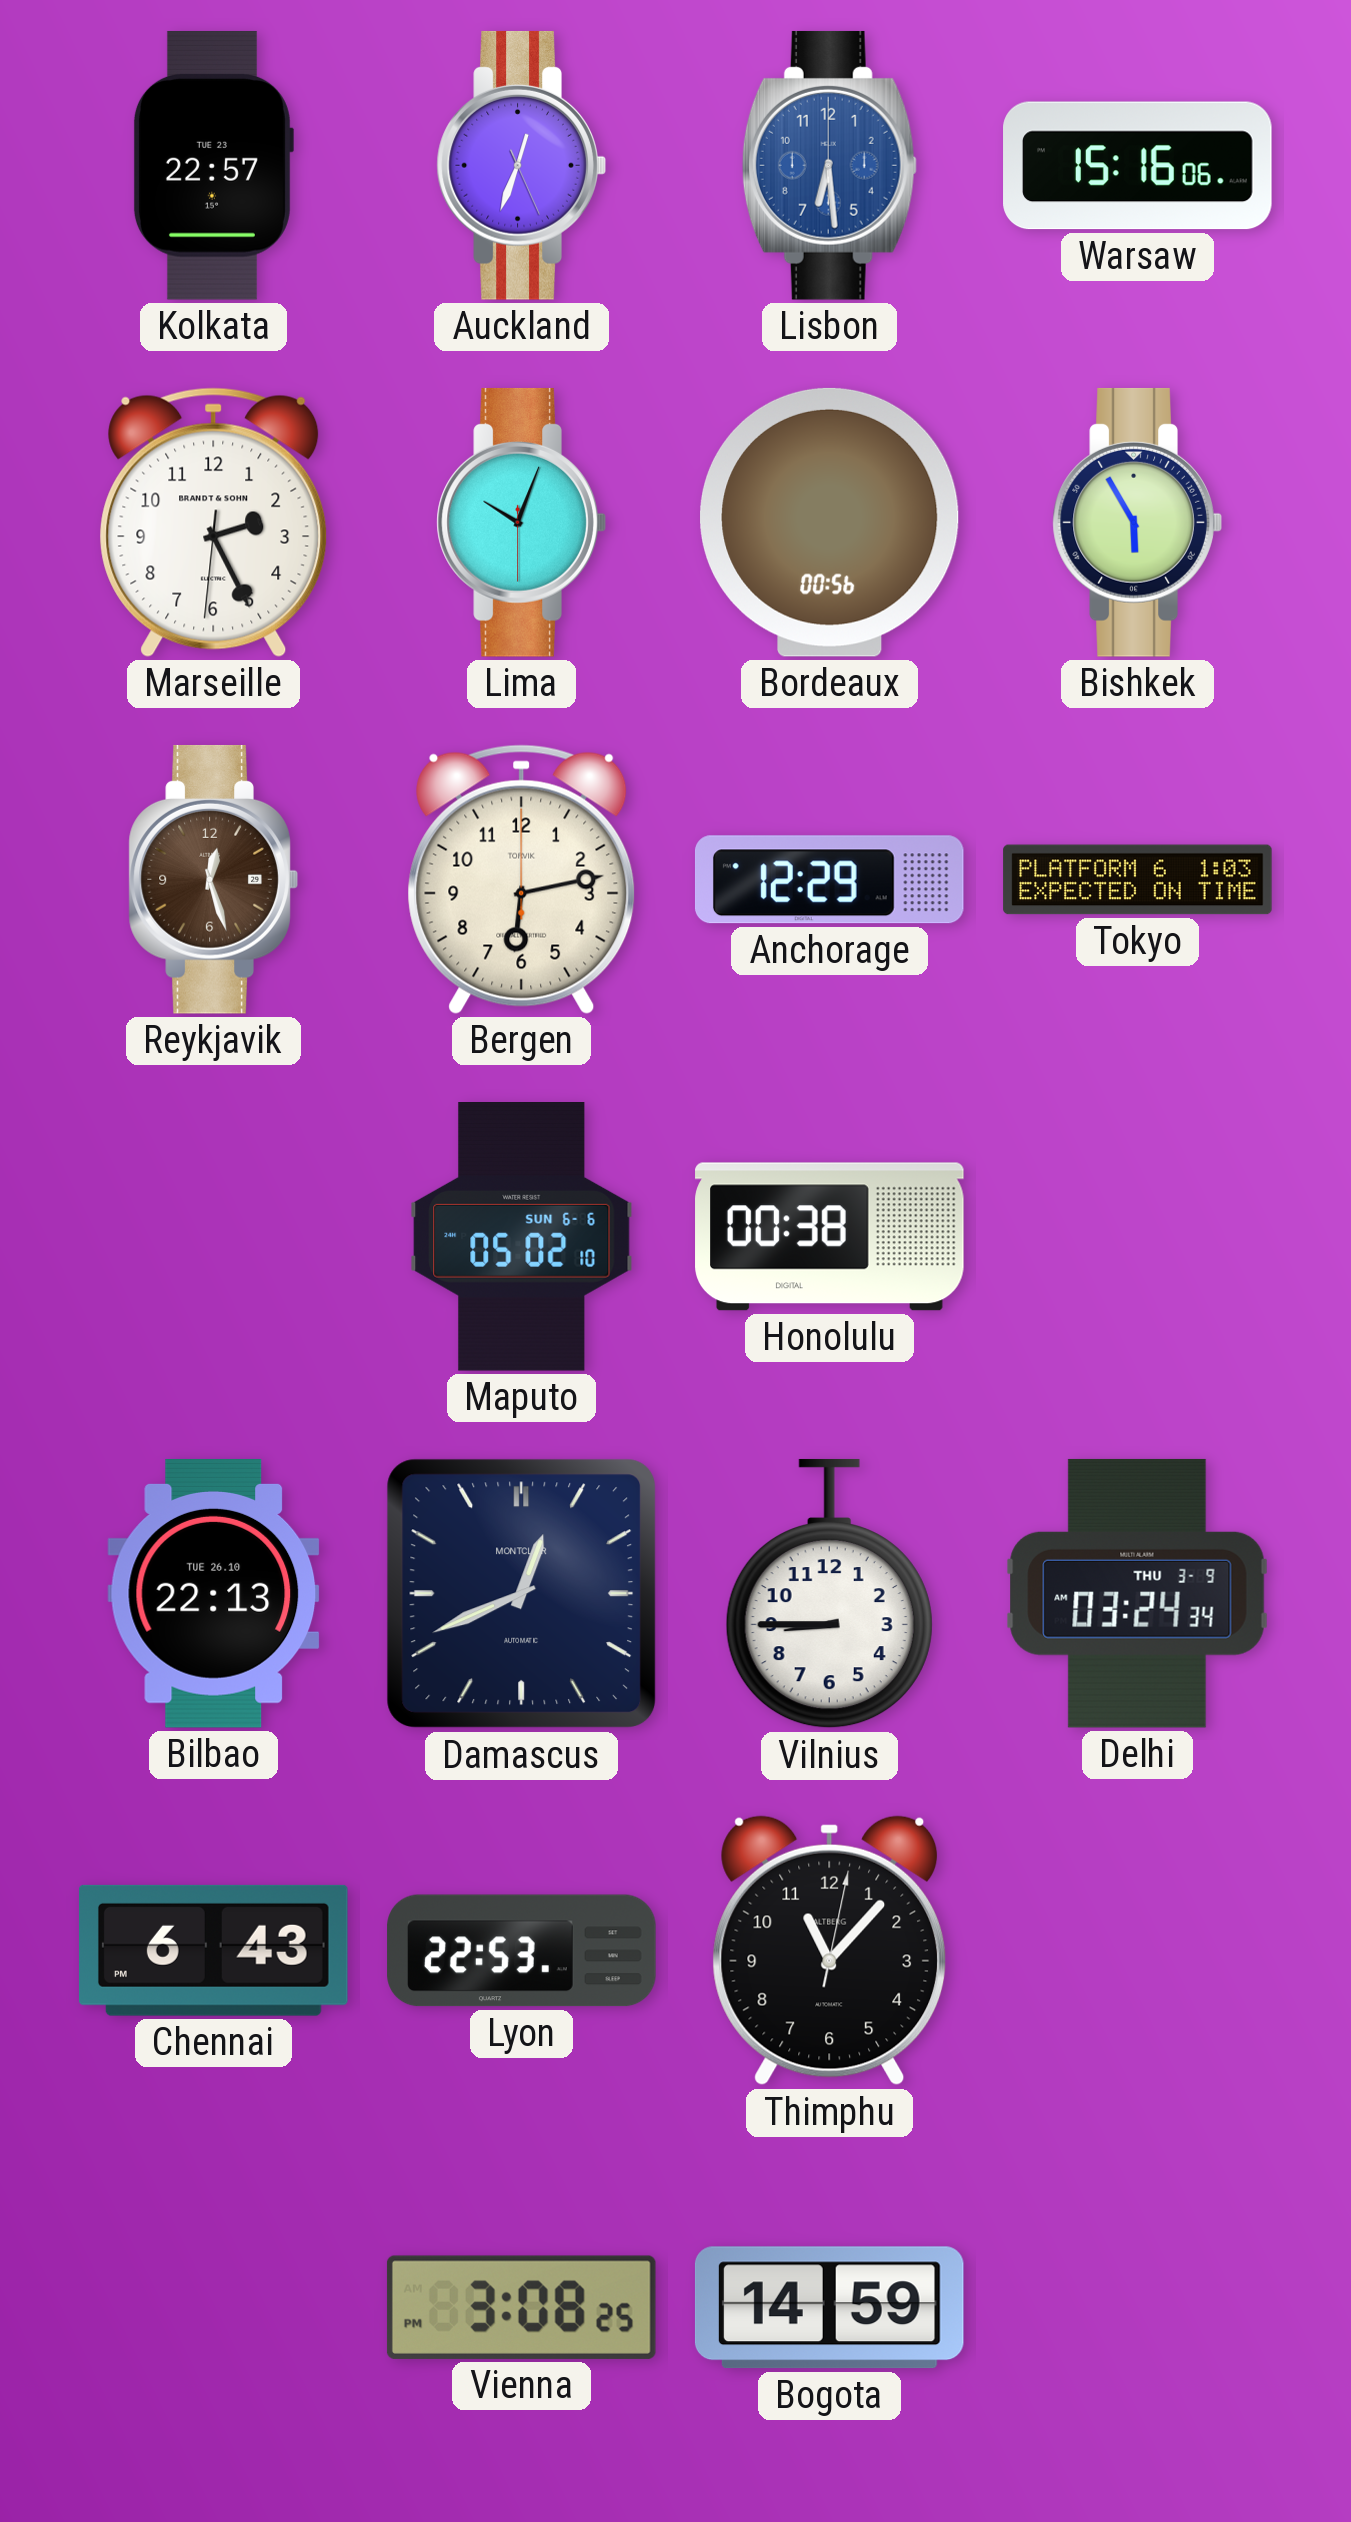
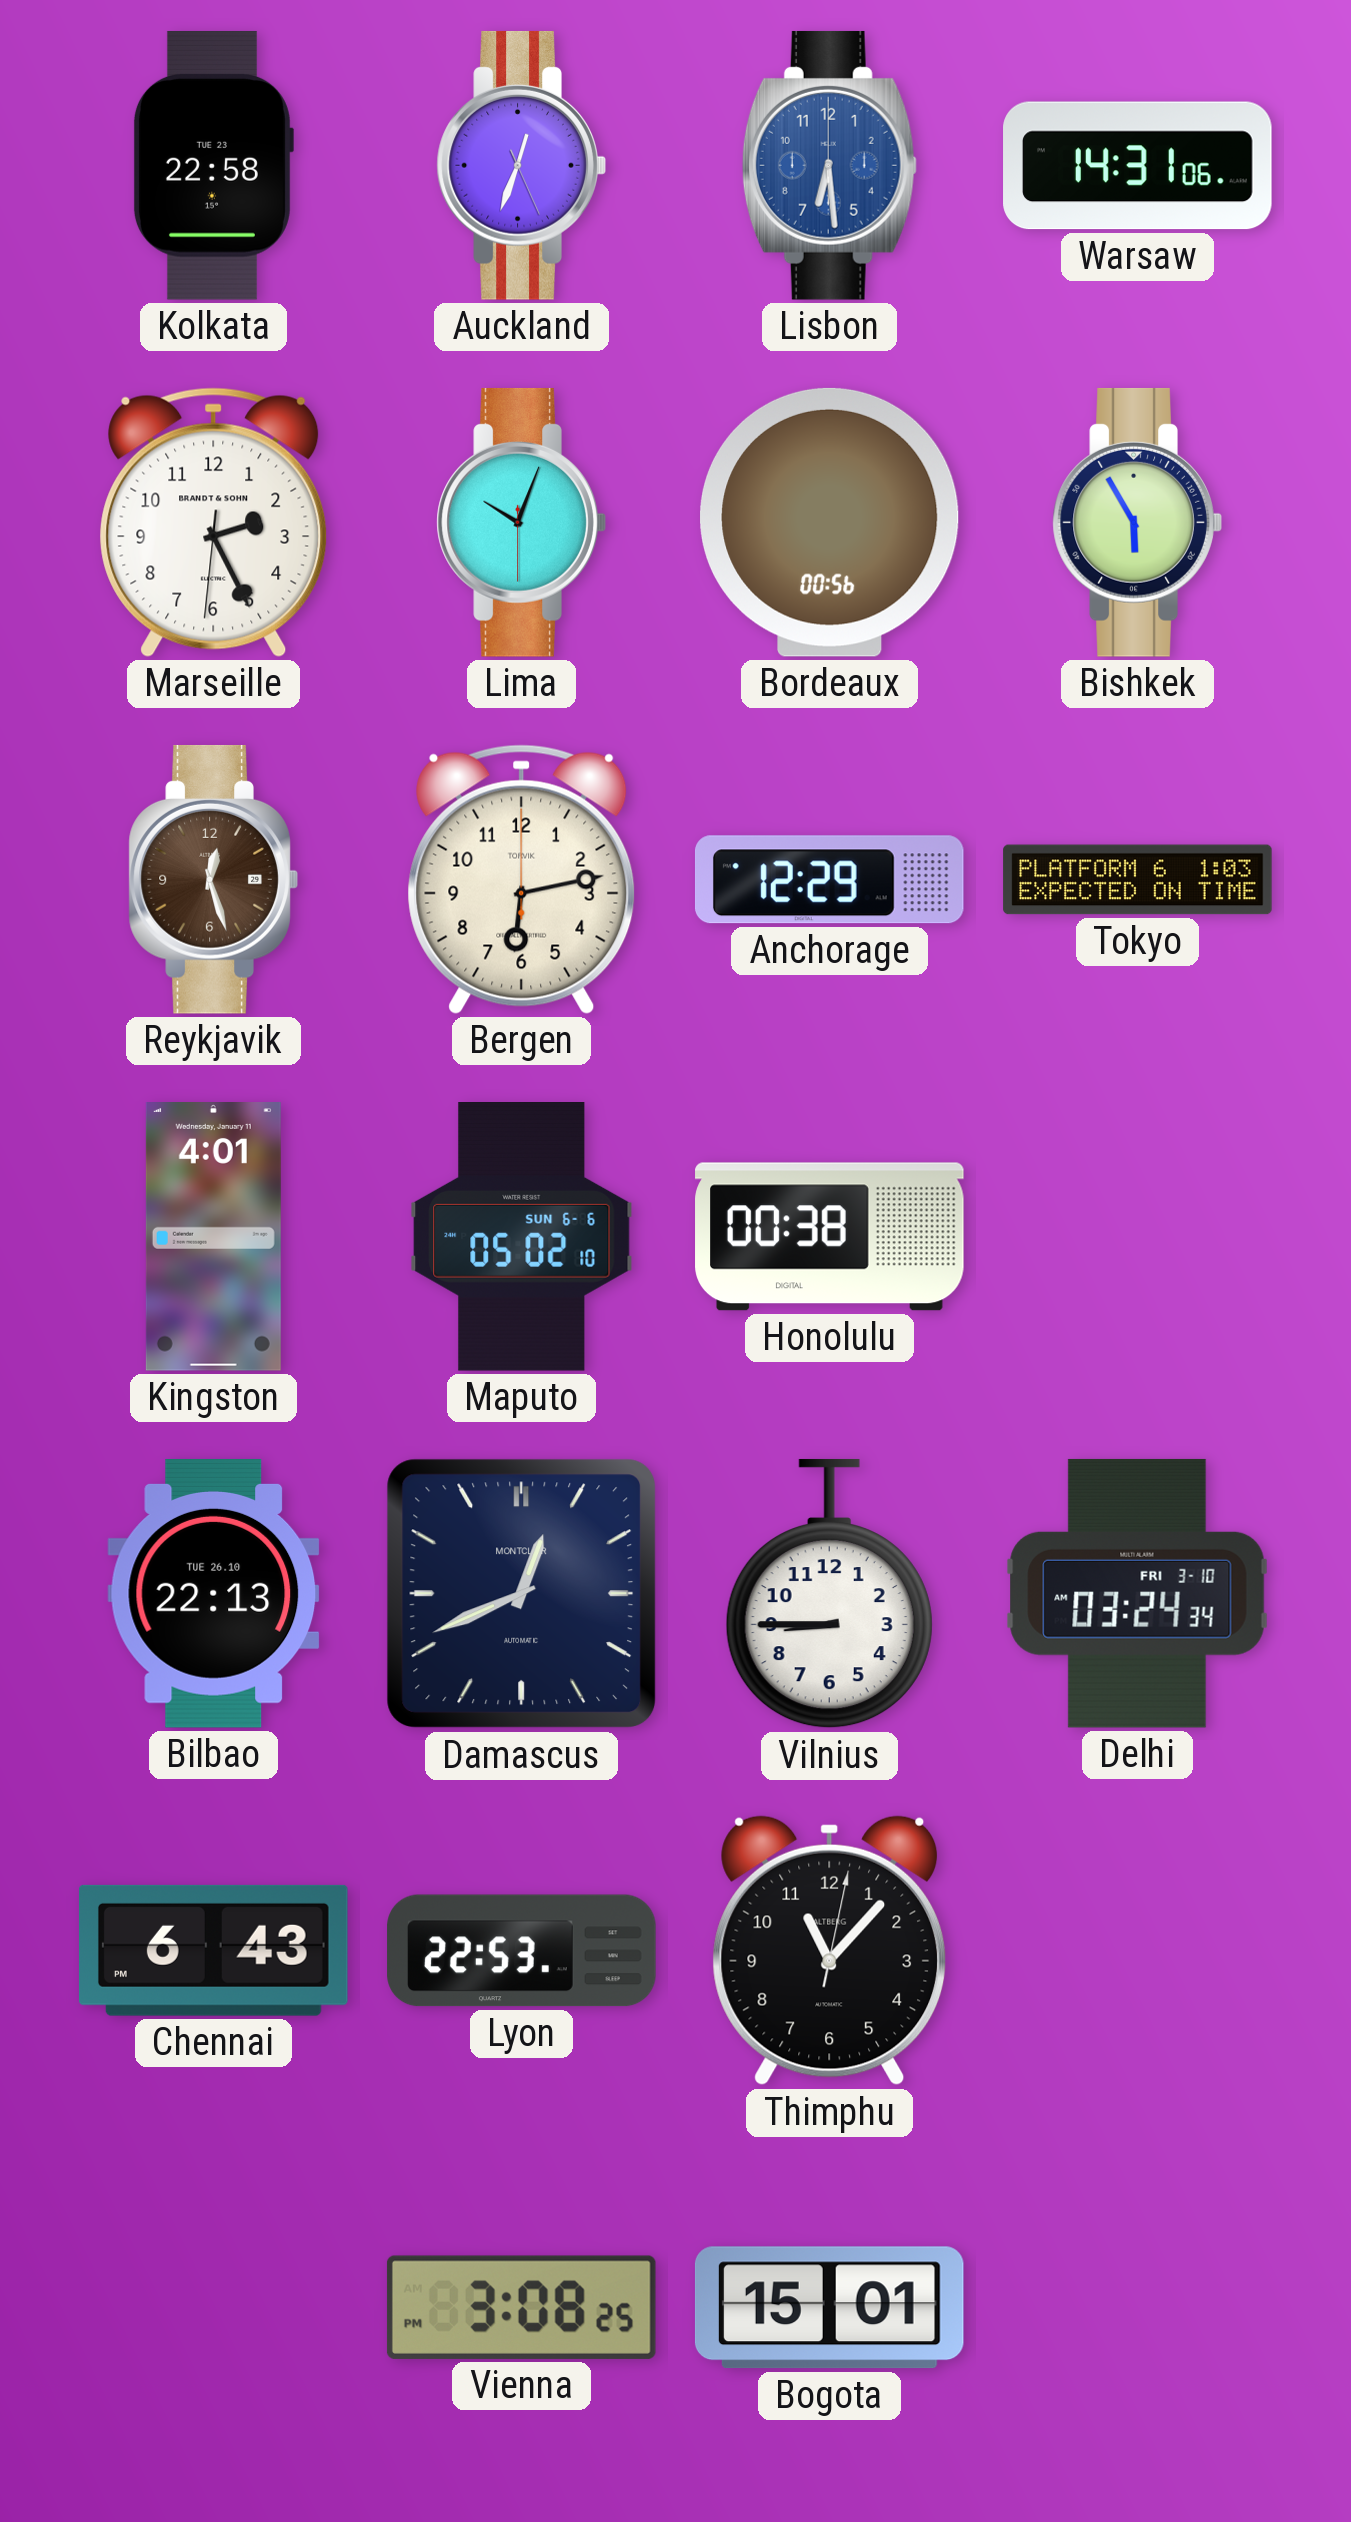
Kolkata: 22:57 -> 22:58 (213, 165)
Warsaw: 15:16 -> 14:31 (1138, 166)
Kingston: none -> 4:01 (213, 1237)
Delhi date: THU 3-9 -> FRI 3-10 (1137, 1593)
Bogota: 14:59 -> 15:01 (829, 2308)
